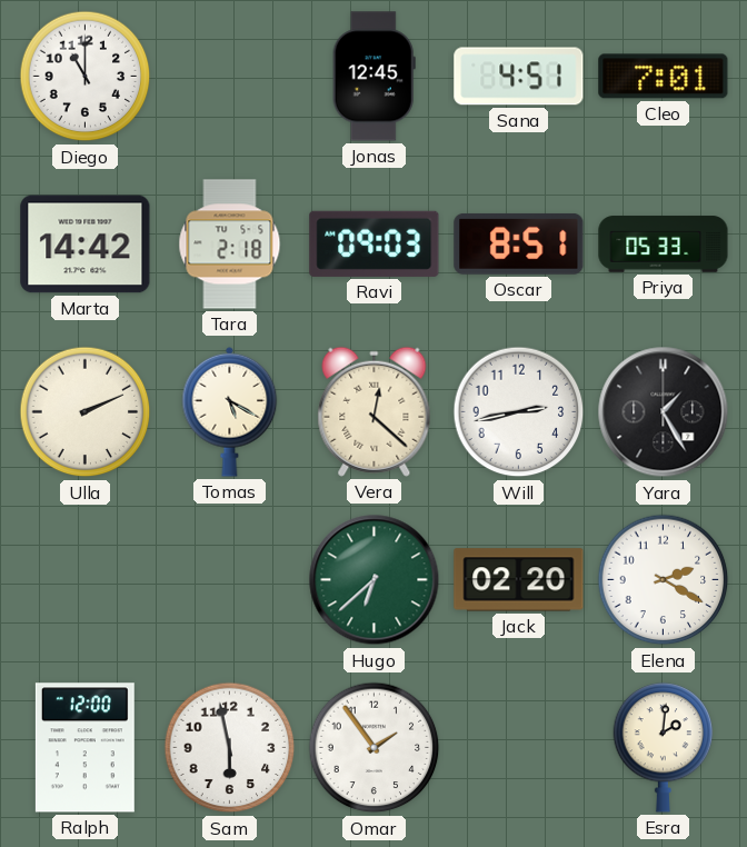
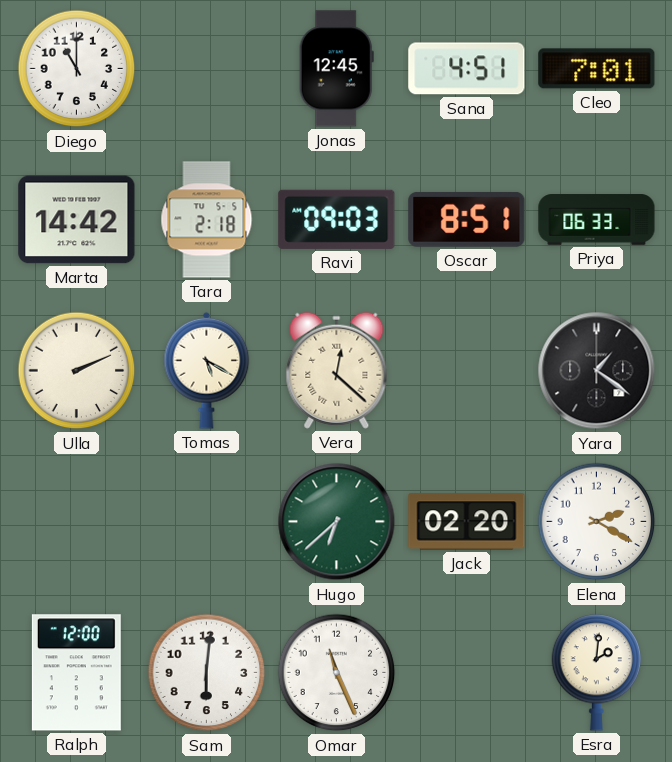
Priya: 05:33 -> 06:33 (597, 220)
Will: 2:43 -> none (519, 412)
Yara: 1:25 -> 1:21 (597, 371)
Sam: 5:58 -> 6:01 (207, 673)
Omar: 1:54 -> 11:26 (337, 673)
